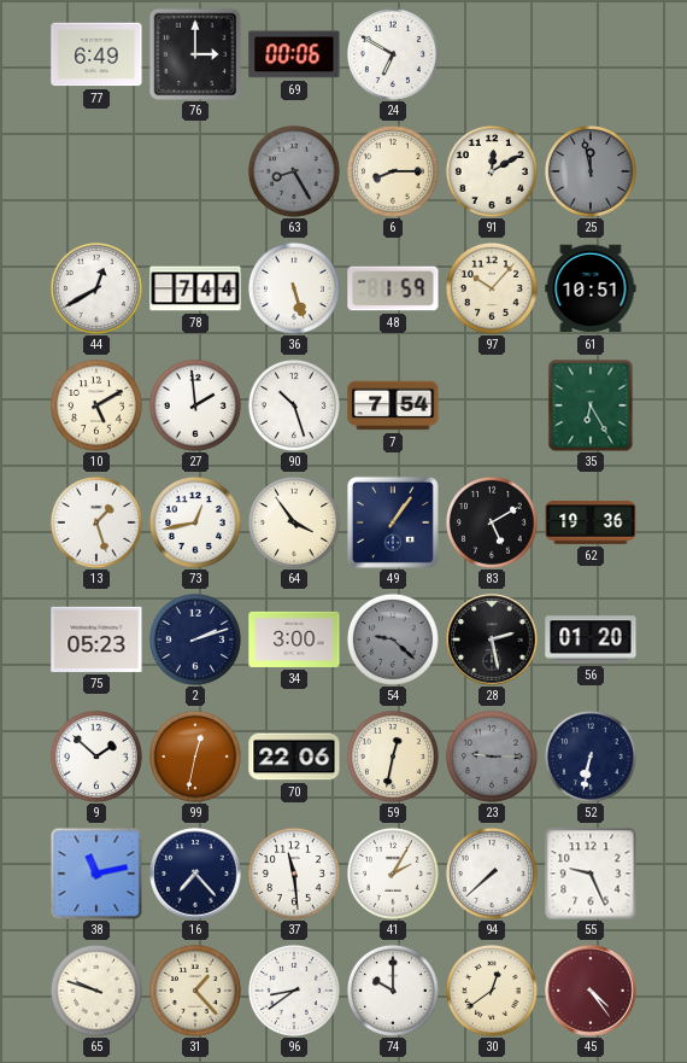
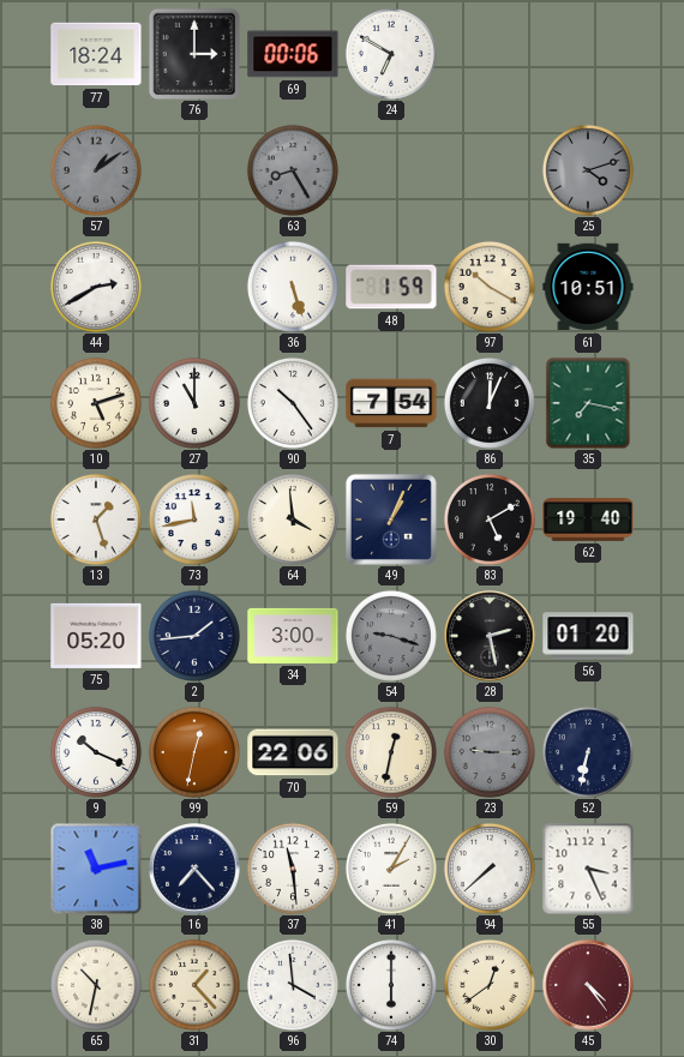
77: 6:49 -> 18:24 (96, 54)
57: none -> 1:09 (96, 170)
6: 8:15 -> none (393, 171)
91: 12:10 -> none (492, 171)
25: 11:58 -> 4:12 (588, 170)
44: 12:40 -> 2:40 (96, 287)
78: 7:44 -> none (195, 288)
97: 10:07 -> 10:20 (490, 287)
10: 5:10 -> 5:12 (96, 403)
27: 1:59 -> 11:00 (194, 403)
90: 10:27 -> 10:24 (293, 403)
86: none -> 12:04 (490, 403)
35: 6:25 -> 7:17 (588, 403)
73: 12:43 -> 11:43 (194, 520)
64: 3:54 -> 3:59 (293, 520)
49: 1:06 -> 1:04 (391, 520)
62: 19:36 -> 19:40 (588, 520)
75: 05:23 -> 05:20 (96, 636)
2: 2:12 -> 1:44 (194, 636)
54: 9:22 -> 9:18 (391, 636)
9: 1:52 -> 10:19 (96, 752)
55: 9:26 -> 3:26 (588, 869)
65: 9:48 -> 10:32 (96, 985)
96: 8:39 -> 3:59 (293, 985)
74: 10:00 -> 6:00 (391, 985)
